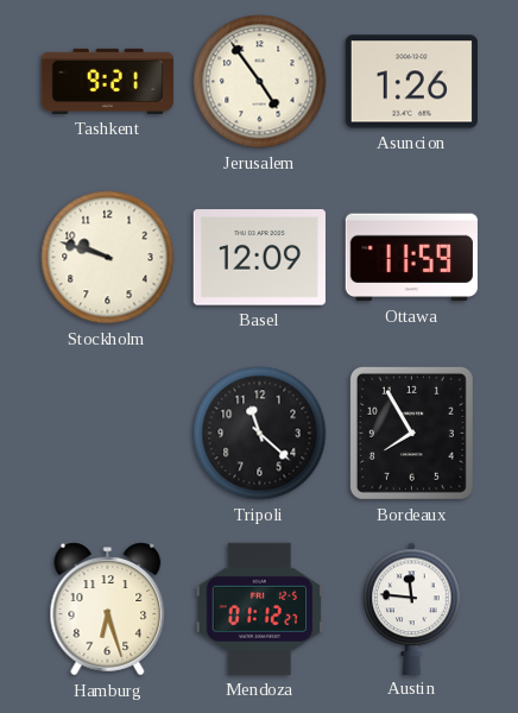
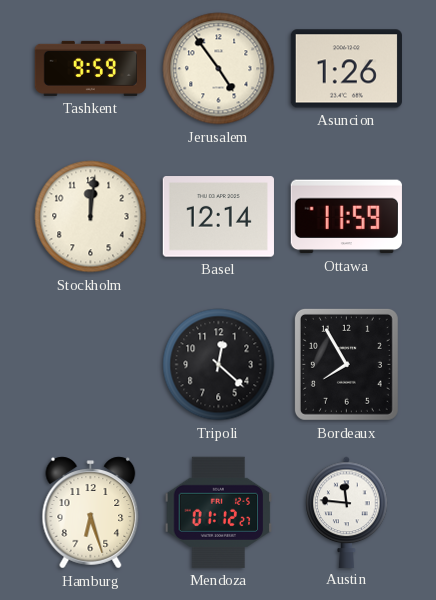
Tashkent: 9:21 -> 9:59 (90, 68)
Stockholm: 9:48 -> 12:01 (91, 217)
Basel: 12:09 -> 12:14 (218, 217)
Tripoli: 11:22 -> 12:22 (219, 365)
